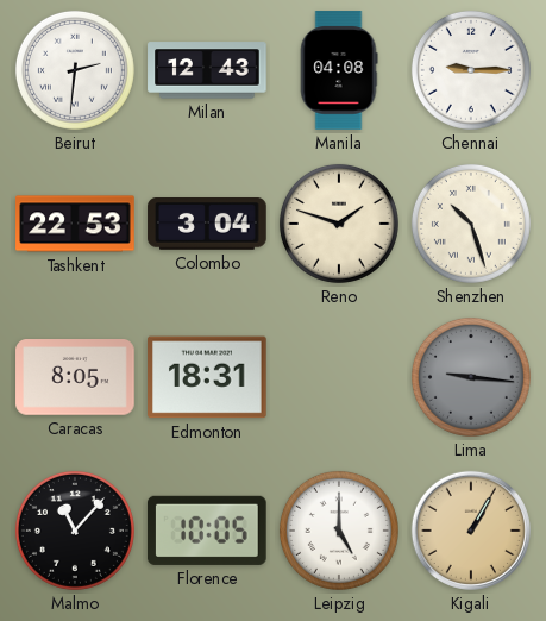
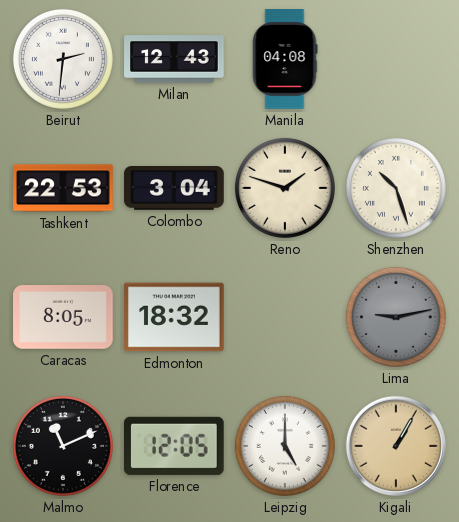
Chennai: 9:15 -> none (471, 70)
Edmonton: 18:31 -> 18:32 (175, 317)
Lima: 9:16 -> 9:13 (396, 317)
Malmo: 11:07 -> 11:11 (63, 446)
Florence: 10:05 -> 12:05 (174, 446)
